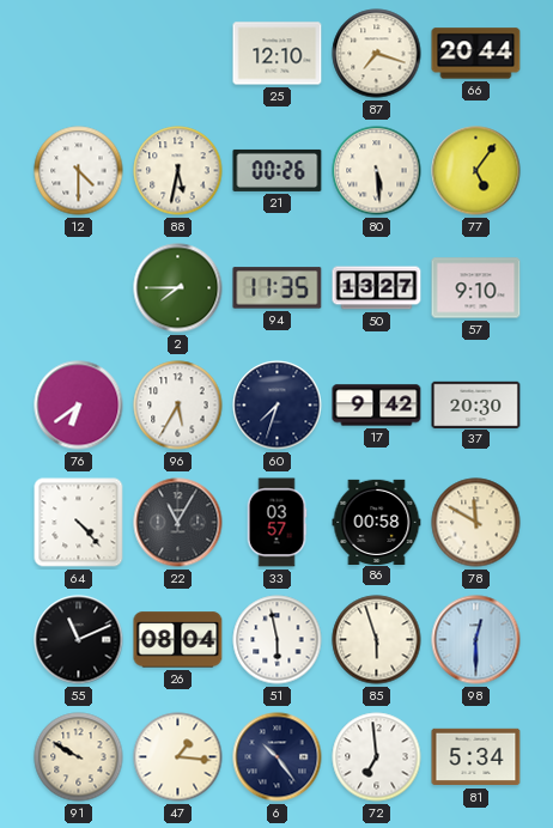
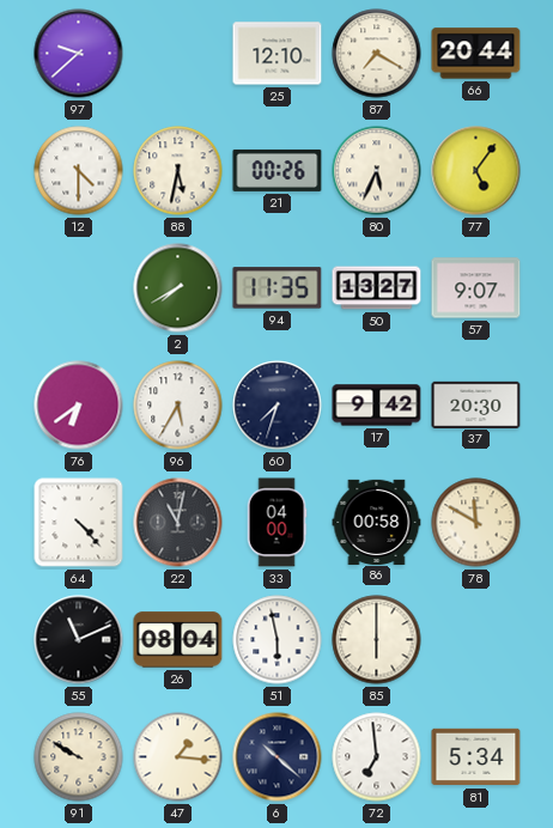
97: none -> 9:38 (79, 54)
87: 7:18 -> 7:20 (377, 54)
80: 5:29 -> 5:34 (377, 171)
2: 7:45 -> 7:40 (178, 288)
57: 9:10 -> 9:07 (476, 288)
22: 11:05 -> 11:02 (178, 523)
33: 03:57 -> 04:00 (276, 523)
85: 5:57 -> 6:00 (377, 640)
98: 12:30 -> none (476, 640)
6: 10:24 -> 10:22 (278, 757)
